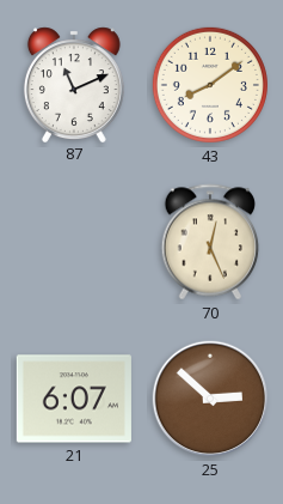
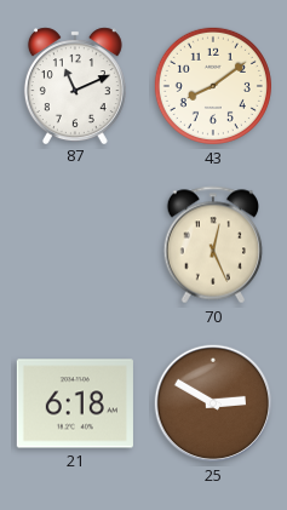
21: 6:07 -> 6:18 (75, 403)
25: 2:52 -> 2:50 (213, 403)
